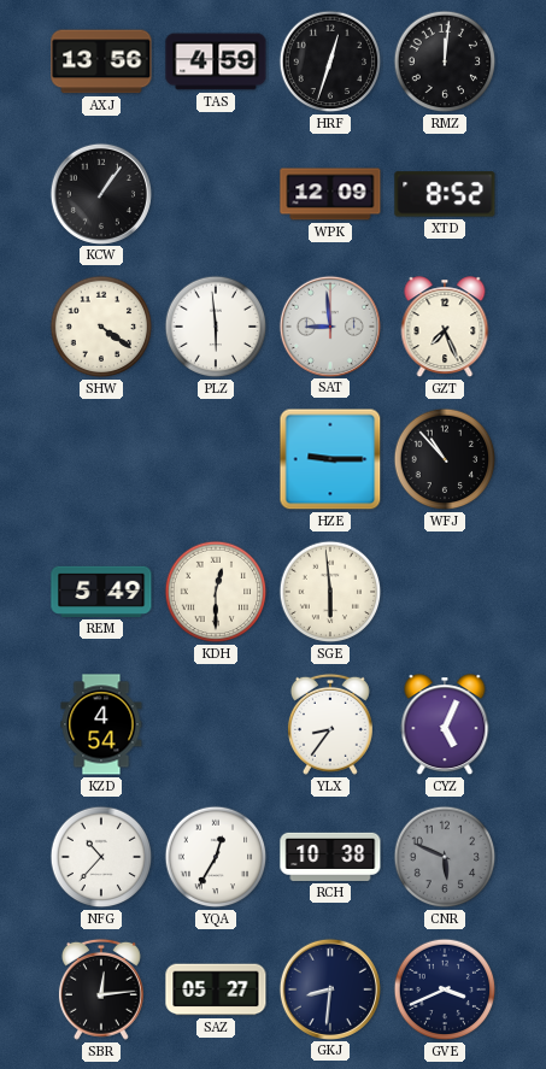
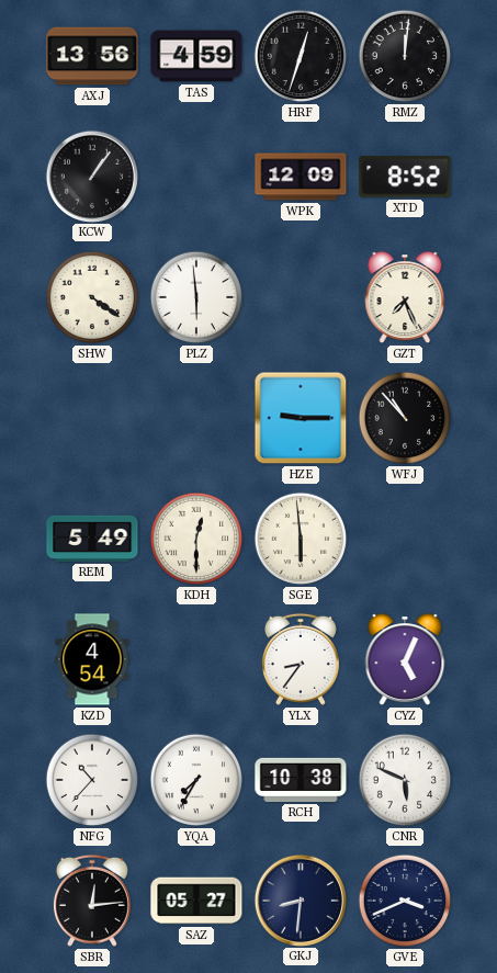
SAT: 8:59 -> none (329, 325)
YQA: 12:35 -> 7:35 (196, 780)
CNR dial: grey -> white (405, 780)
